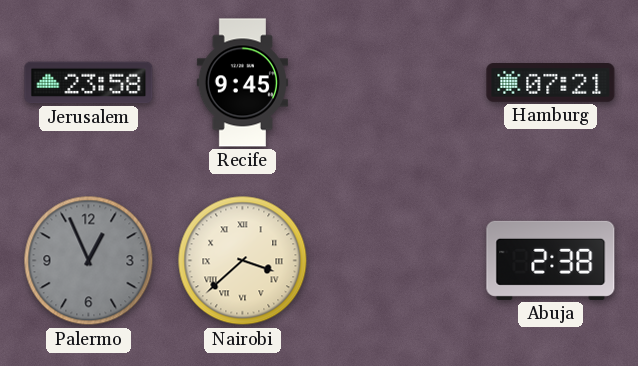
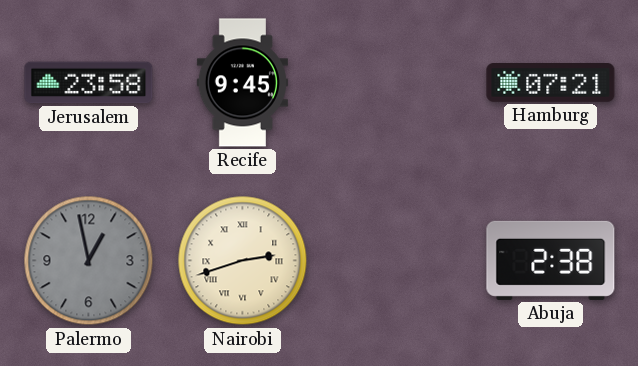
Palermo: 12:56 -> 12:58 (89, 261)
Nairobi: 3:38 -> 2:42 (243, 261)
